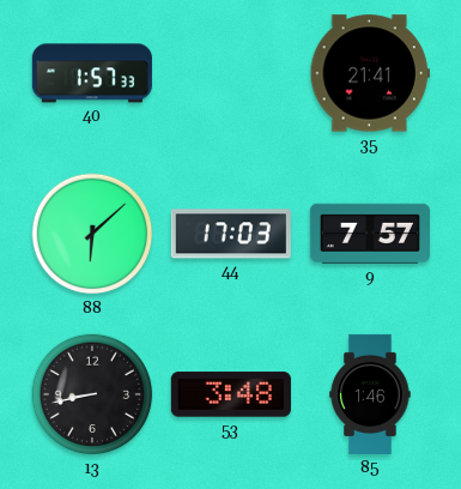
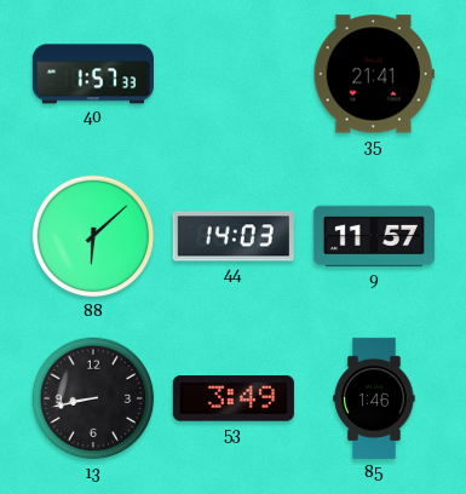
44: 17:03 -> 14:03 (234, 236)
9: 7:57 -> 11:57 (374, 236)
53: 3:48 -> 3:49 (234, 398)
